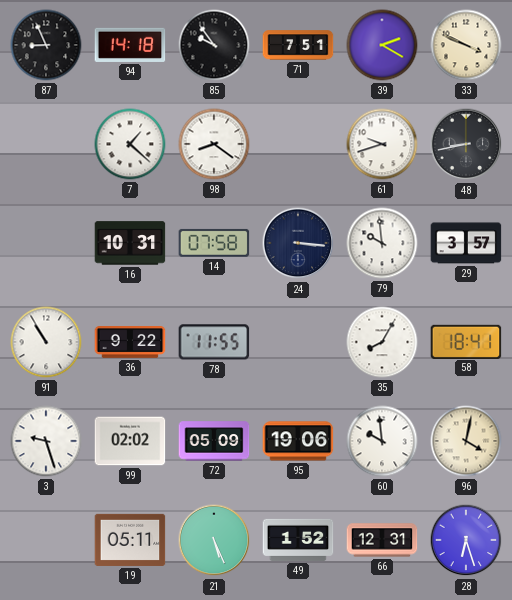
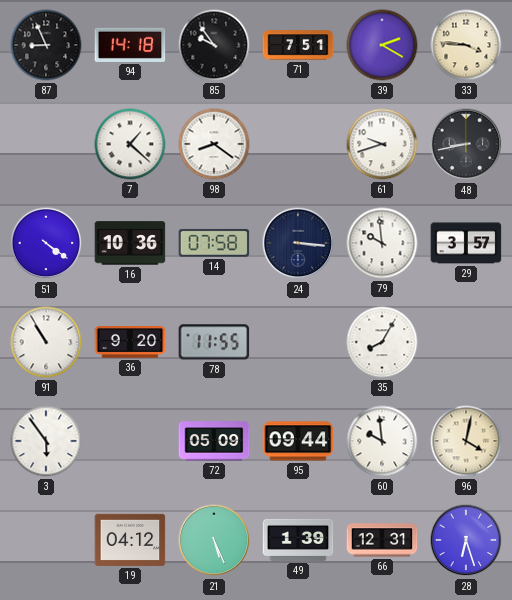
33: 3:49 -> 3:46 (466, 45)
51: none -> 4:21 (46, 243)
16: 10:31 -> 10:36 (130, 243)
36: 9:22 -> 9:20 (130, 343)
58: 18:41 -> none (466, 341)
3: 9:27 -> 5:54 (46, 441)
99: 02:02 -> none (130, 441)
95: 19:06 -> 09:44 (298, 441)
19: 05:11 -> 04:12 (130, 540)
49: 1:52 -> 1:39 (298, 540)
